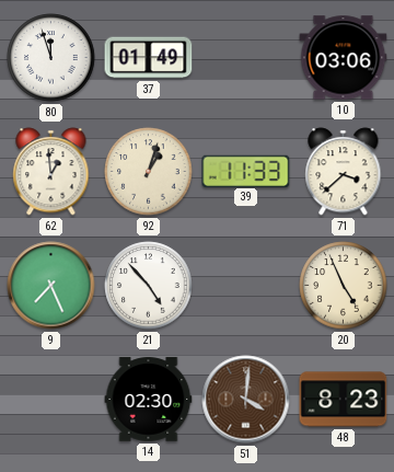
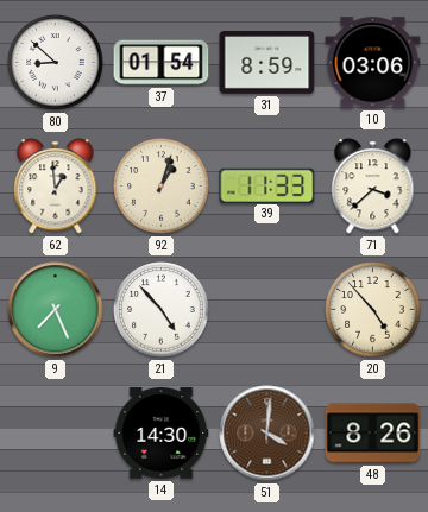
80: 11:57 -> 8:52 (56, 63)
37: 01:49 -> 01:54 (162, 63)
31: none -> 8:59 (267, 62)
20: 4:56 -> 4:53 (373, 310)
14: 02:30 -> 14:30 (162, 434)
48: 8:23 -> 8:26 (373, 434)
